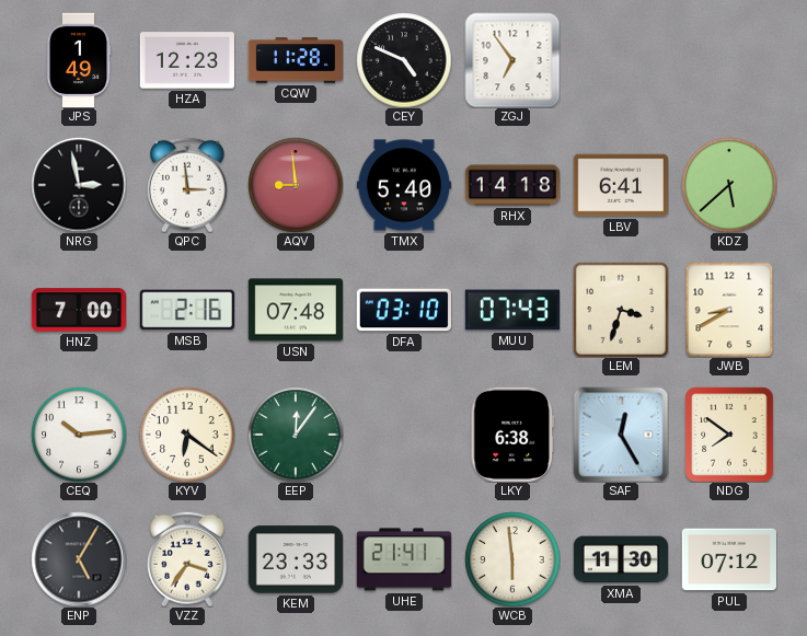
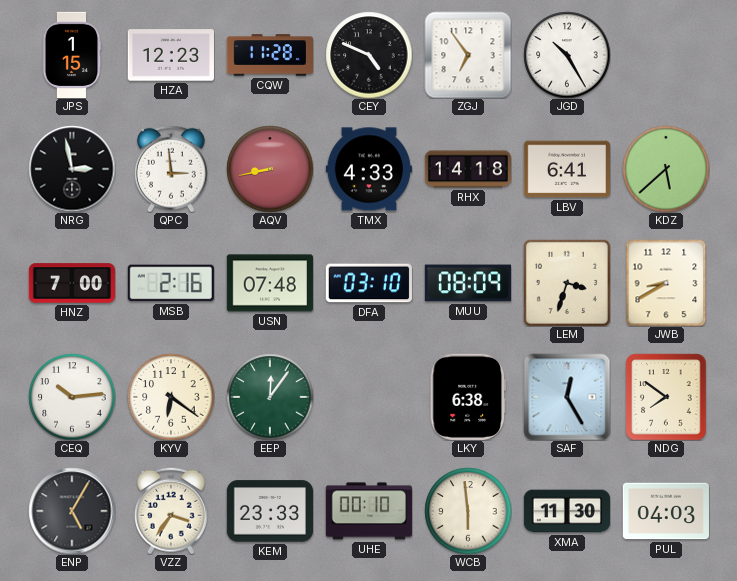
JPS: 1:49 -> 1:15 (72, 54)
JGD: none -> 10:25 (567, 55)
AQV: 8:59 -> 8:43 (270, 169)
TMX: 5:40 -> 4:33 (369, 169)
MUU: 07:43 -> 08:09 (468, 283)
UHE: 21:41 -> 00:10 (369, 511)
PUL: 07:12 -> 04:03 (665, 511)
